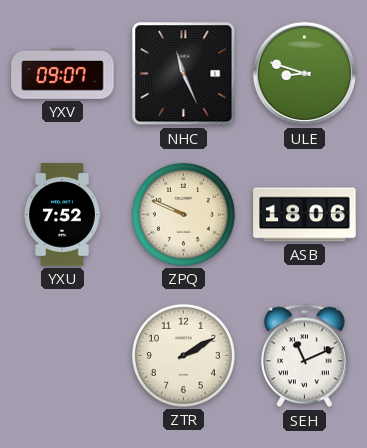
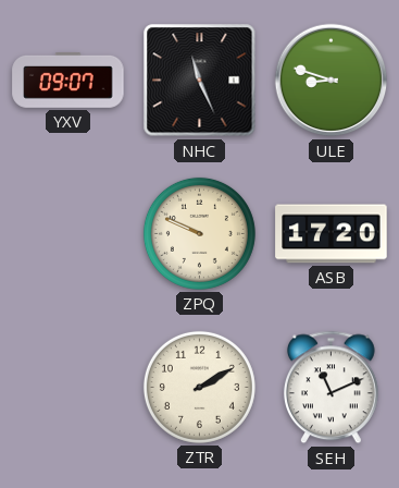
YXU: 7:52 -> none (62, 215)
ASB: 18:06 -> 17:20 (332, 234)
